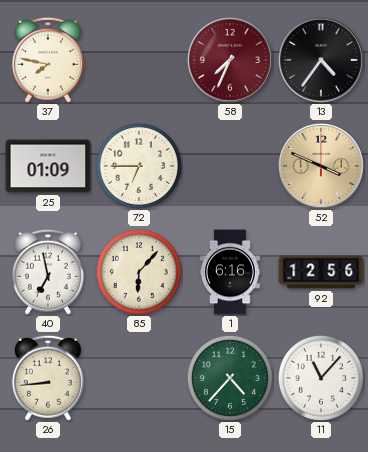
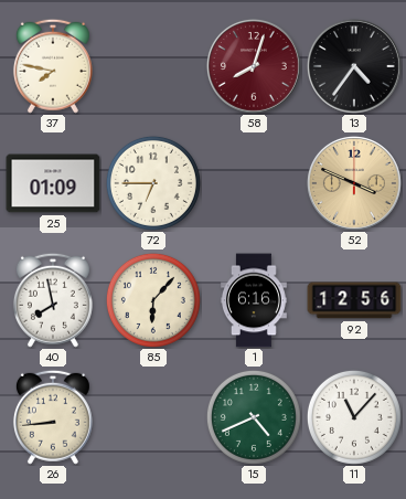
58: 7:34 -> 8:03 (254, 66)
40: 6:58 -> 7:58 (53, 300)
15: 4:37 -> 4:41 (254, 417)
